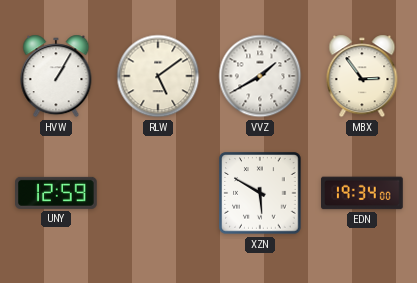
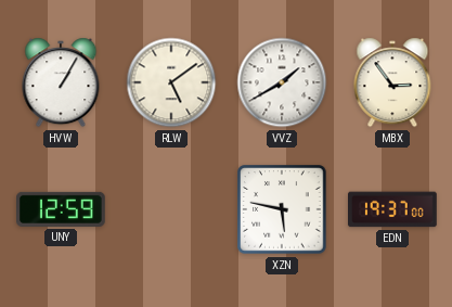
XZN: 5:50 -> 5:47 (282, 209)
EDN: 19:34 -> 19:37 (393, 209)
